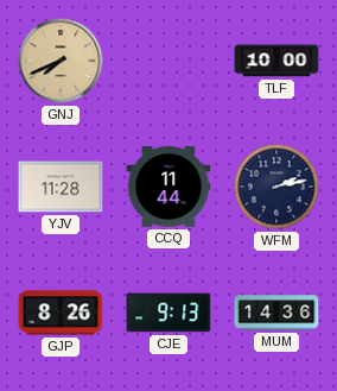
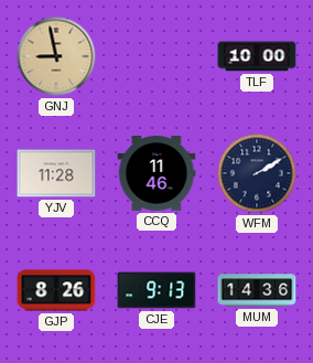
GNJ: 7:41 -> 8:58 (56, 56)
CCQ: 11:44 -> 11:46 (156, 174)
WFM: 2:13 -> 2:10 (257, 173)
